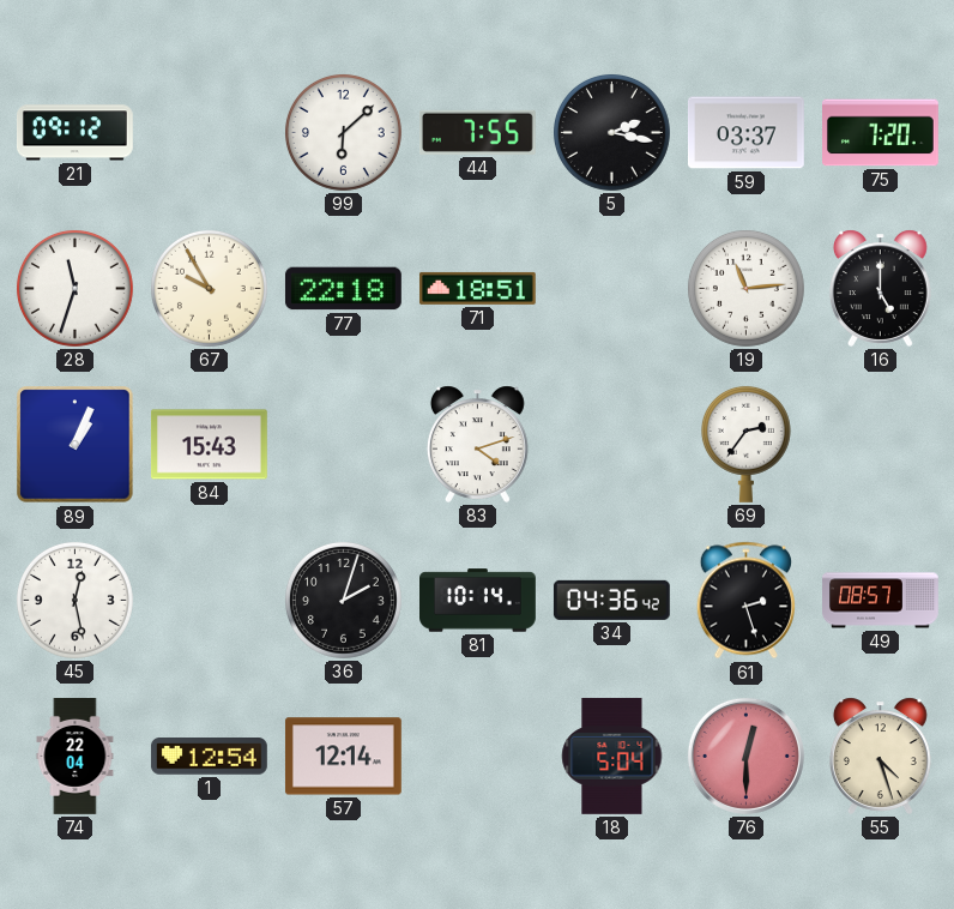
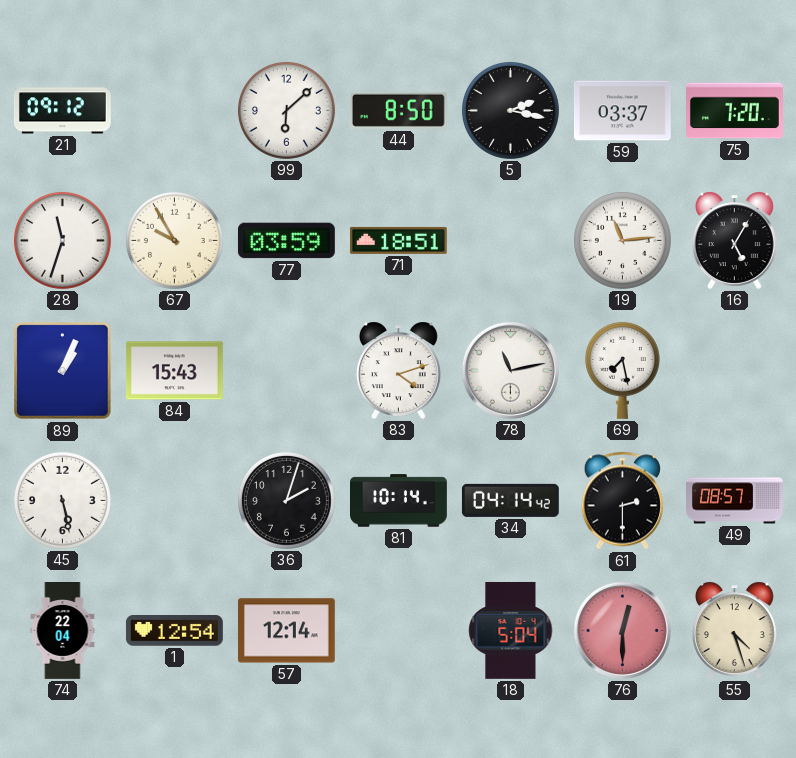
44: 7:55 -> 8:50 (398, 110)
77: 22:18 -> 03:59 (286, 241)
16: 5:00 -> 5:05 (734, 240)
78: none -> 11:13 (510, 370)
69: 2:36 -> 7:28 (622, 370)
45: 12:28 -> 5:28 (62, 500)
34: 04:36 -> 04:14 (510, 500)
61: 2:27 -> 2:30 (622, 501)
